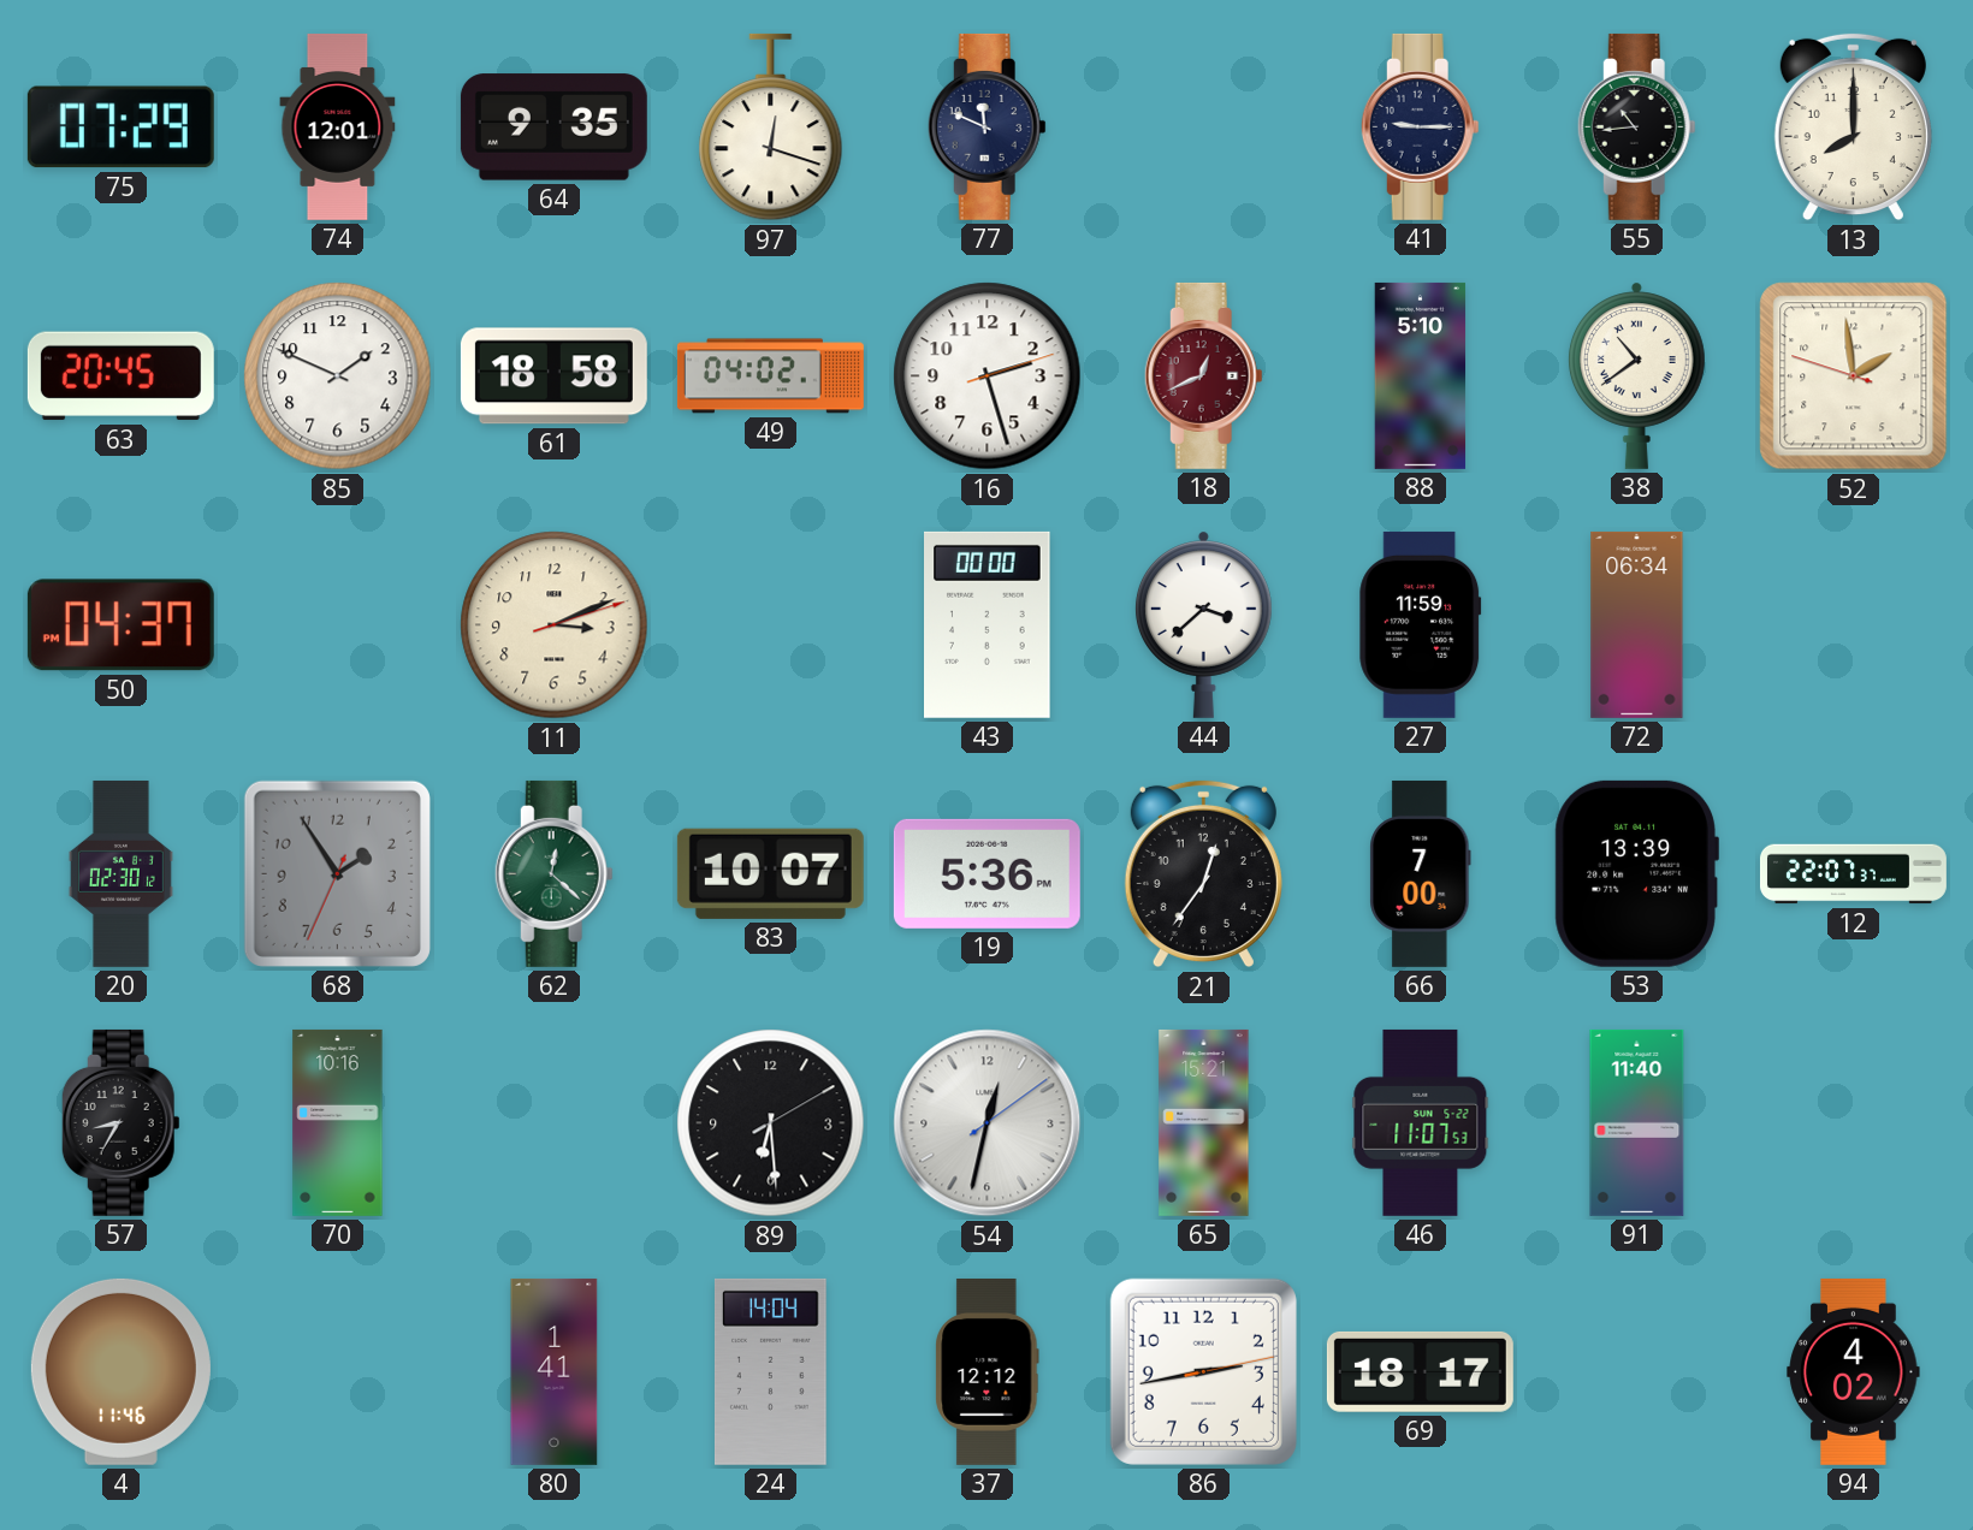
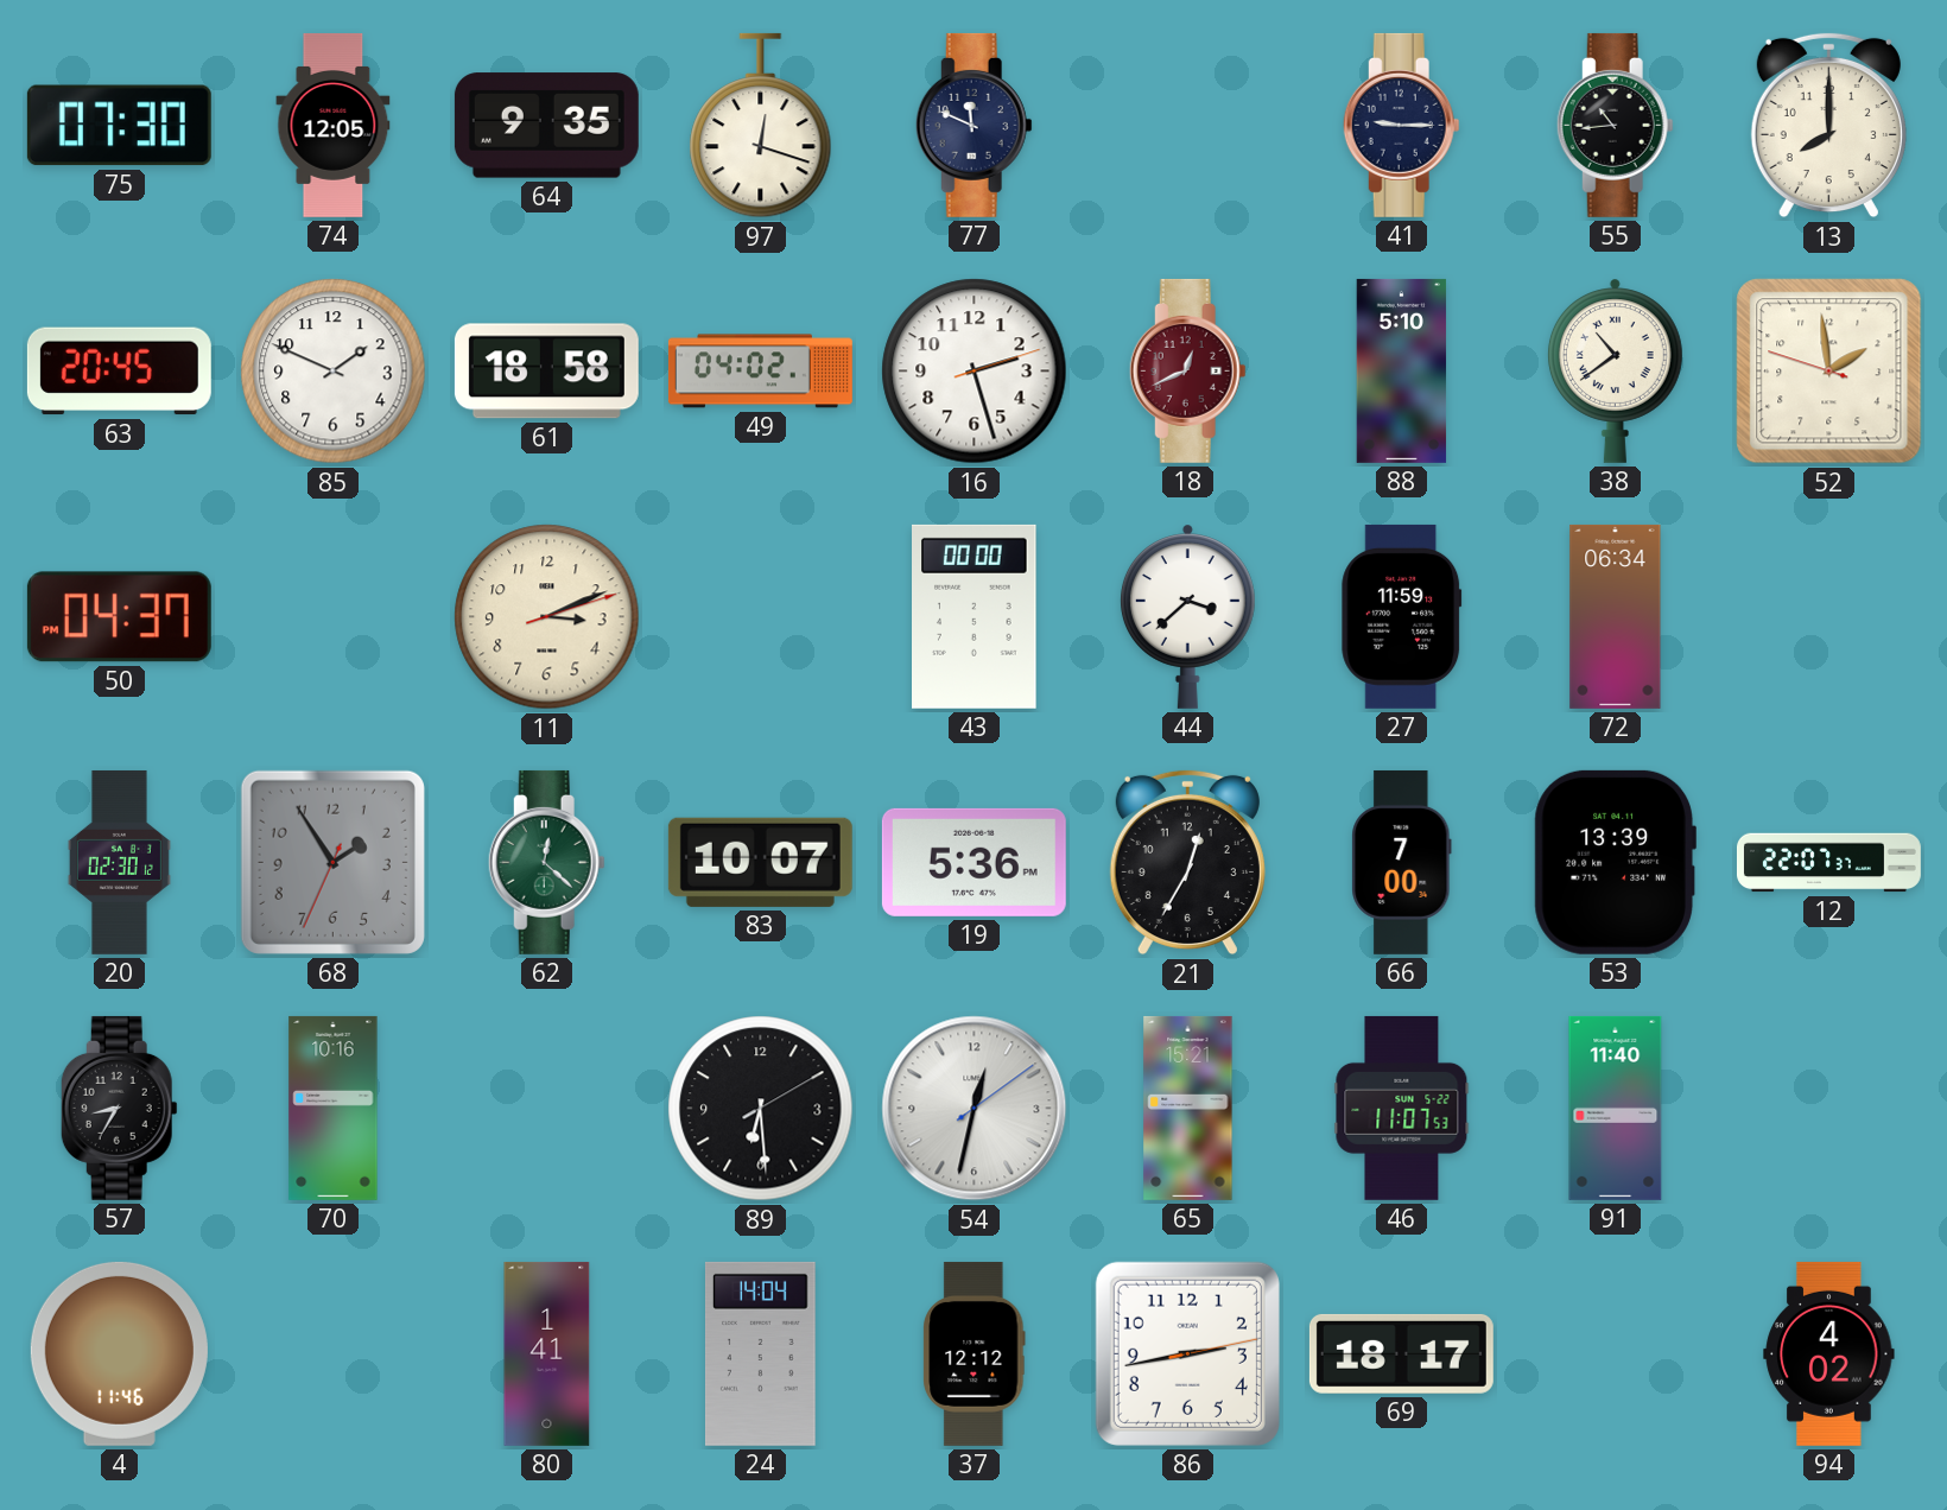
75: 07:29 -> 07:30 (119, 126)
74: 12:01 -> 12:05 (334, 125)
21: 12:36 -> 12:35 (1187, 863)
